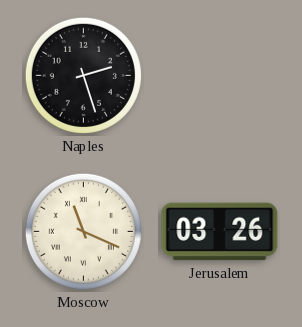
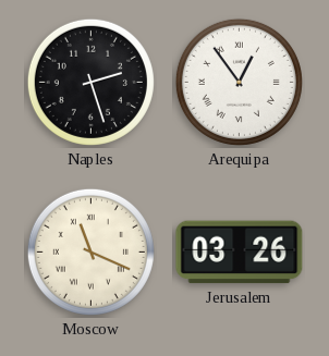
Arequipa: none -> 12:54 (239, 82)
